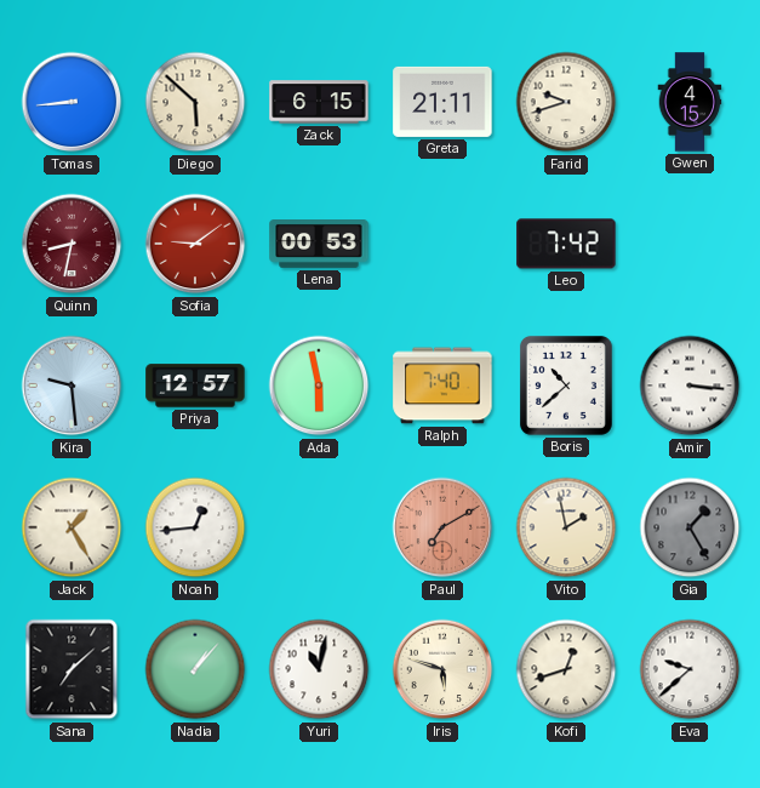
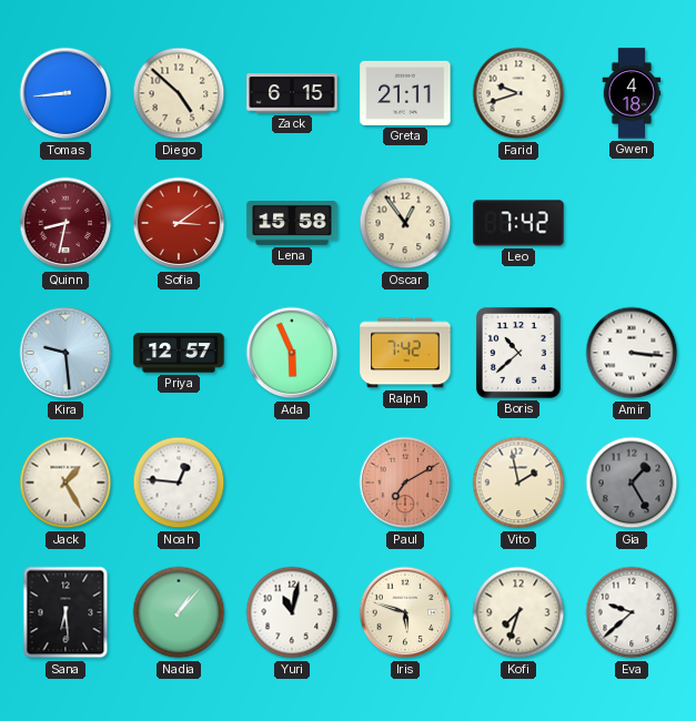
Diego: 5:52 -> 4:52 (179, 93)
Gwen: 4:15 -> 4:18 (632, 93)
Sofia: 9:09 -> 3:09 (179, 223)
Lena: 00:53 -> 15:58 (292, 224)
Oscar: none -> 12:54 (405, 223)
Ada: 5:58 -> 5:56 (292, 353)
Ralph: 7:40 -> 7:42 (405, 353)
Noah: 12:44 -> 12:46 (179, 483)
Sana: 7:08 -> 6:29 (65, 612)
Kofi: 12:42 -> 7:33 (518, 612)
